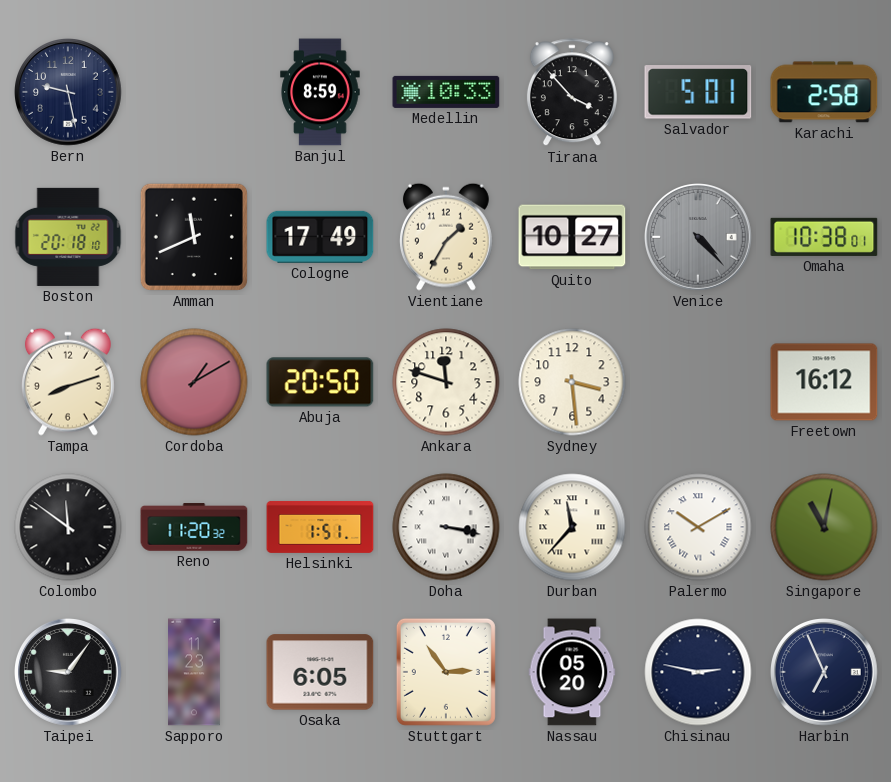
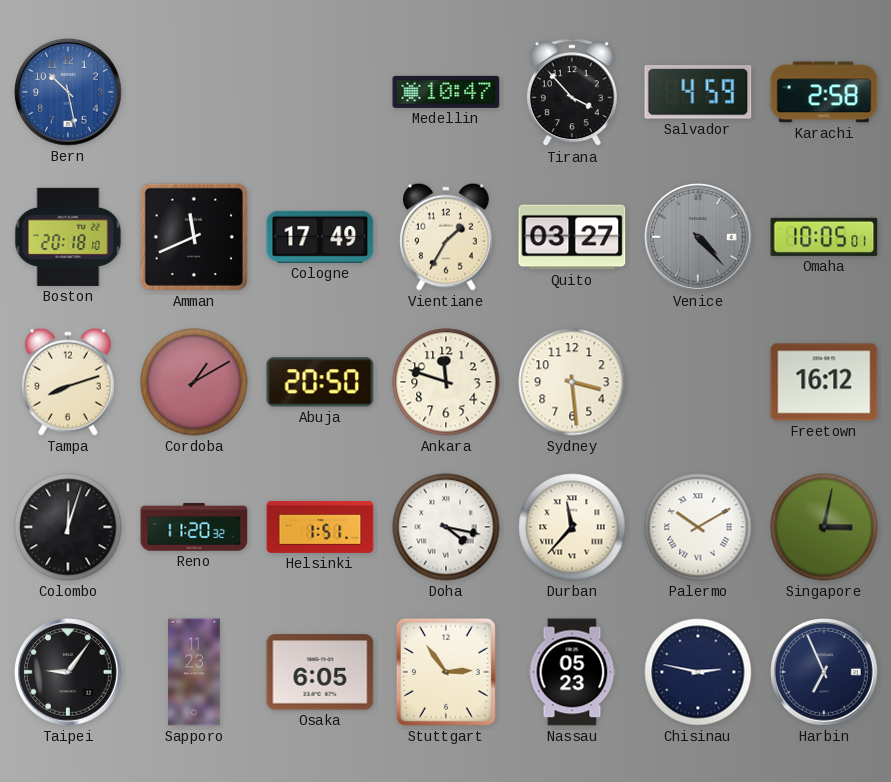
Bern: 9:28 -> 10:28 (69, 93)
Bern dial: navy -> blue (69, 93)
Banjul: 8:59 -> none (320, 92)
Medellin: 10:33 -> 10:47 (446, 92)
Salvador: 5:01 -> 4:59 (698, 92)
Quito: 10:27 -> 03:27 (572, 237)
Omaha: 10:38 -> 10:05 (824, 237)
Colombo: 11:51 -> 12:03 (68, 527)
Doha: 3:17 -> 4:17 (446, 527)
Singapore: 11:02 -> 3:02 (824, 527)
Nassau: 05:20 -> 05:23 (572, 672)
